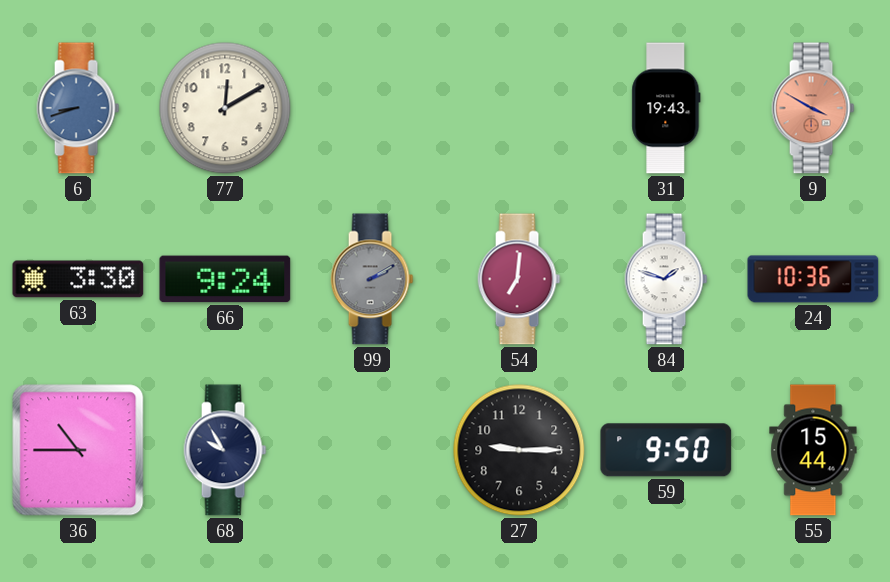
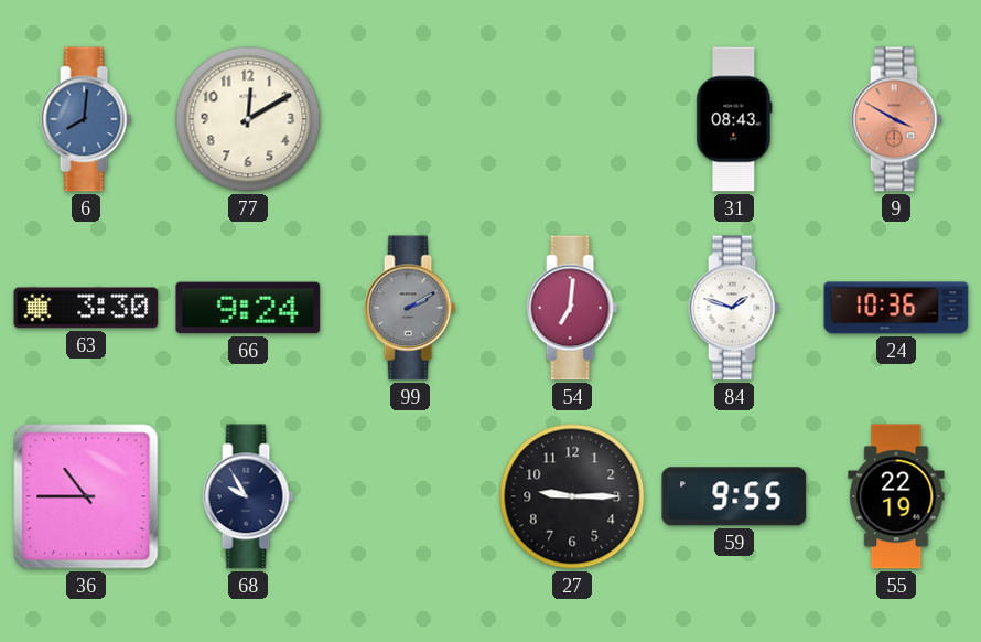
6: 8:42 -> 8:01 (86, 119)
31: 19:43 -> 08:43 (734, 119)
59: 9:50 -> 9:55 (734, 496)
55: 15:44 -> 22:19 (896, 496)
